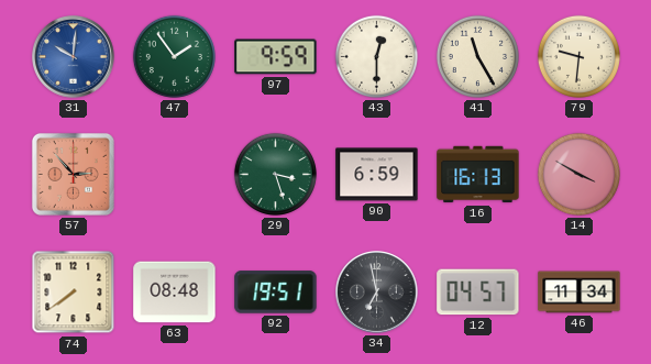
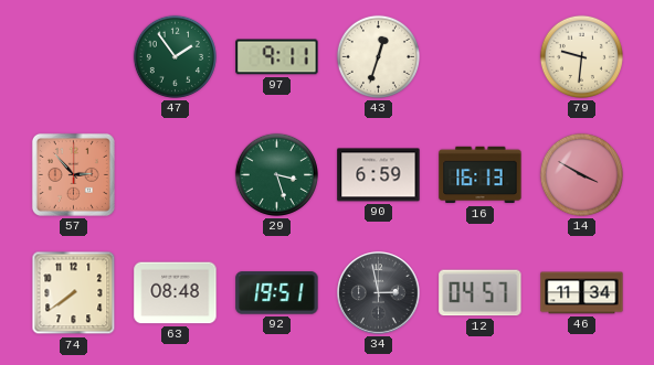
31: 10:01 -> none (74, 57)
97: 9:59 -> 9:11 (277, 57)
43: 12:30 -> 12:33 (378, 56)
41: 11:25 -> none (477, 56)
34: 6:58 -> 2:58 (379, 293)
